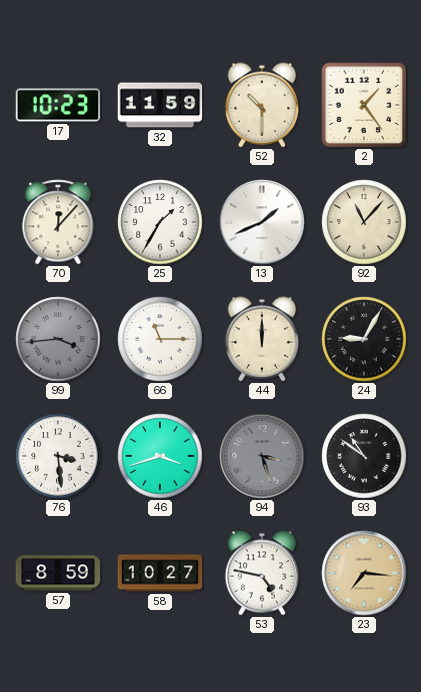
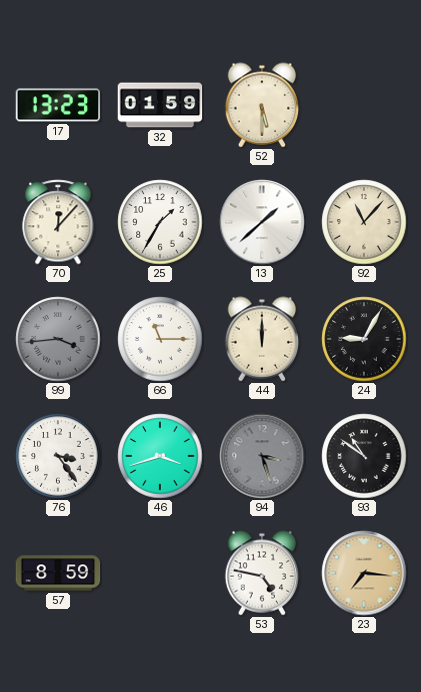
17: 10:23 -> 13:23 (58, 105)
32: 11:59 -> 01:59 (160, 105)
52: 10:30 -> 5:30 (262, 105)
2: 1:24 -> none (364, 105)
13: 1:41 -> 1:38 (262, 222)
76: 3:29 -> 3:24 (58, 456)
58: 10:27 -> none (160, 573)
